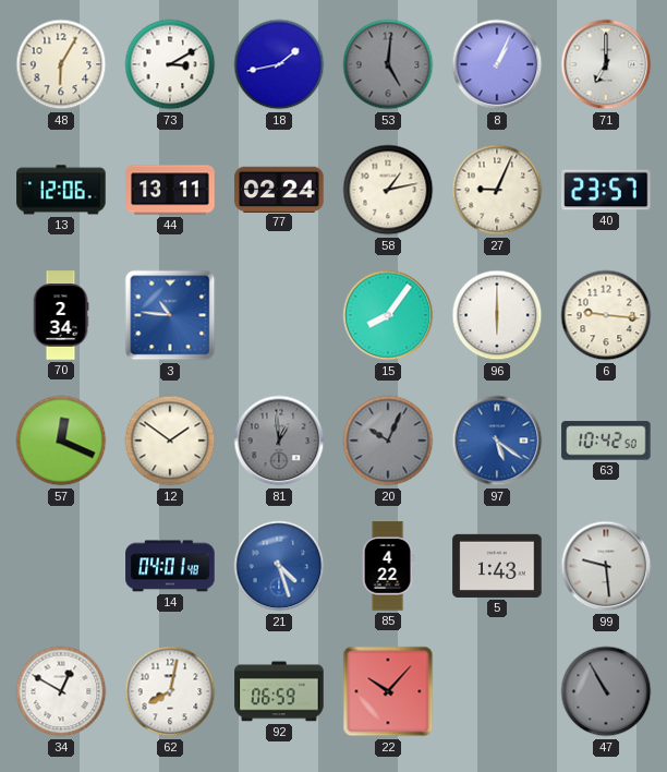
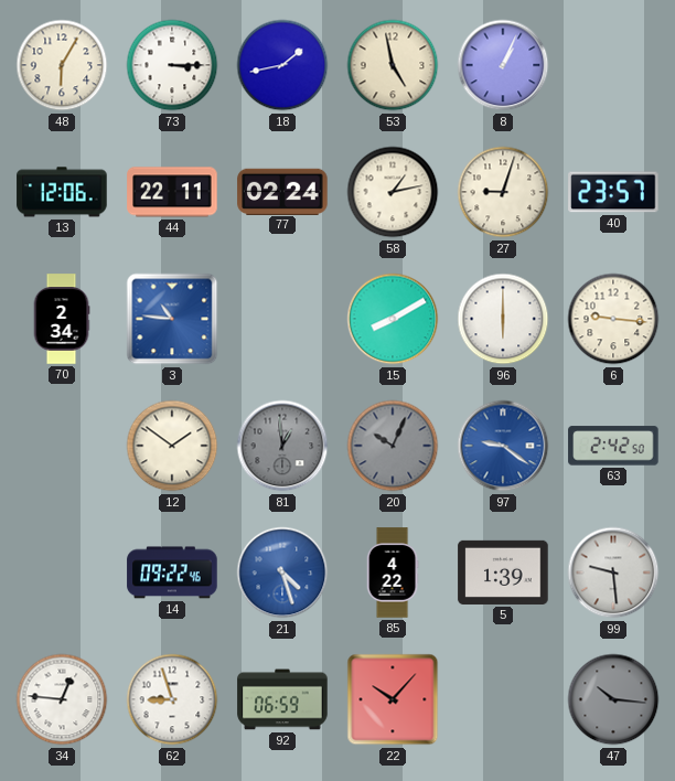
73: 3:10 -> 3:15 (172, 65)
53: 5:01 -> 4:58 (393, 65)
53 dial: grey -> cream (393, 65)
71: 7:00 -> none (606, 64)
44: 13:11 -> 22:11 (172, 192)
27: 9:04 -> 9:03 (503, 192)
15: 8:06 -> 8:10 (393, 319)
57: 12:19 -> none (61, 441)
97: 5:21 -> 9:21 (503, 446)
63: 10:42 -> 2:42 (613, 446)
14: 04:01 -> 09:22 (172, 573)
5: 1:43 -> 1:39 (503, 573)
34: 12:50 -> 12:46 (62, 699)
62: 8:02 -> 8:57 (172, 699)
47: 10:55 -> 10:16 (613, 699)
